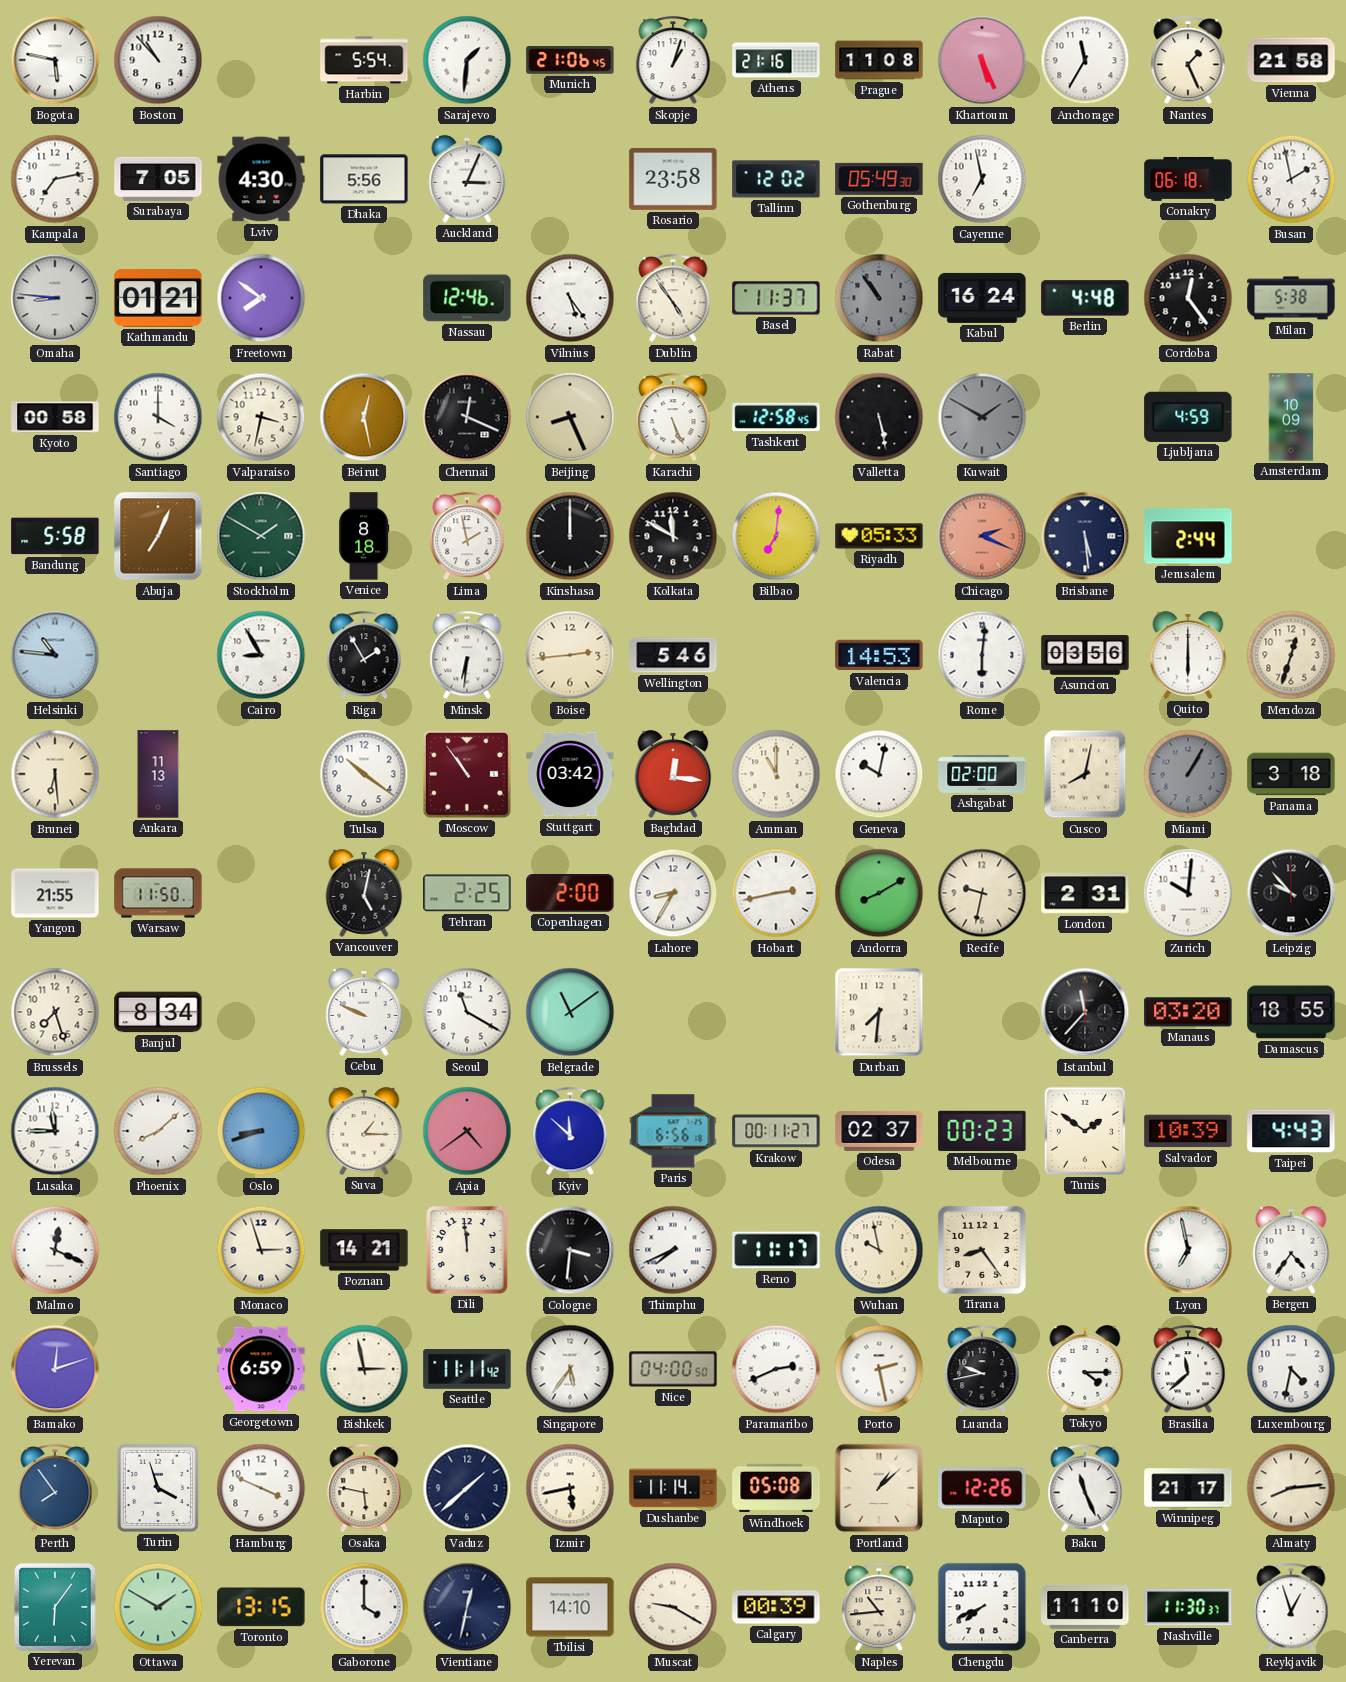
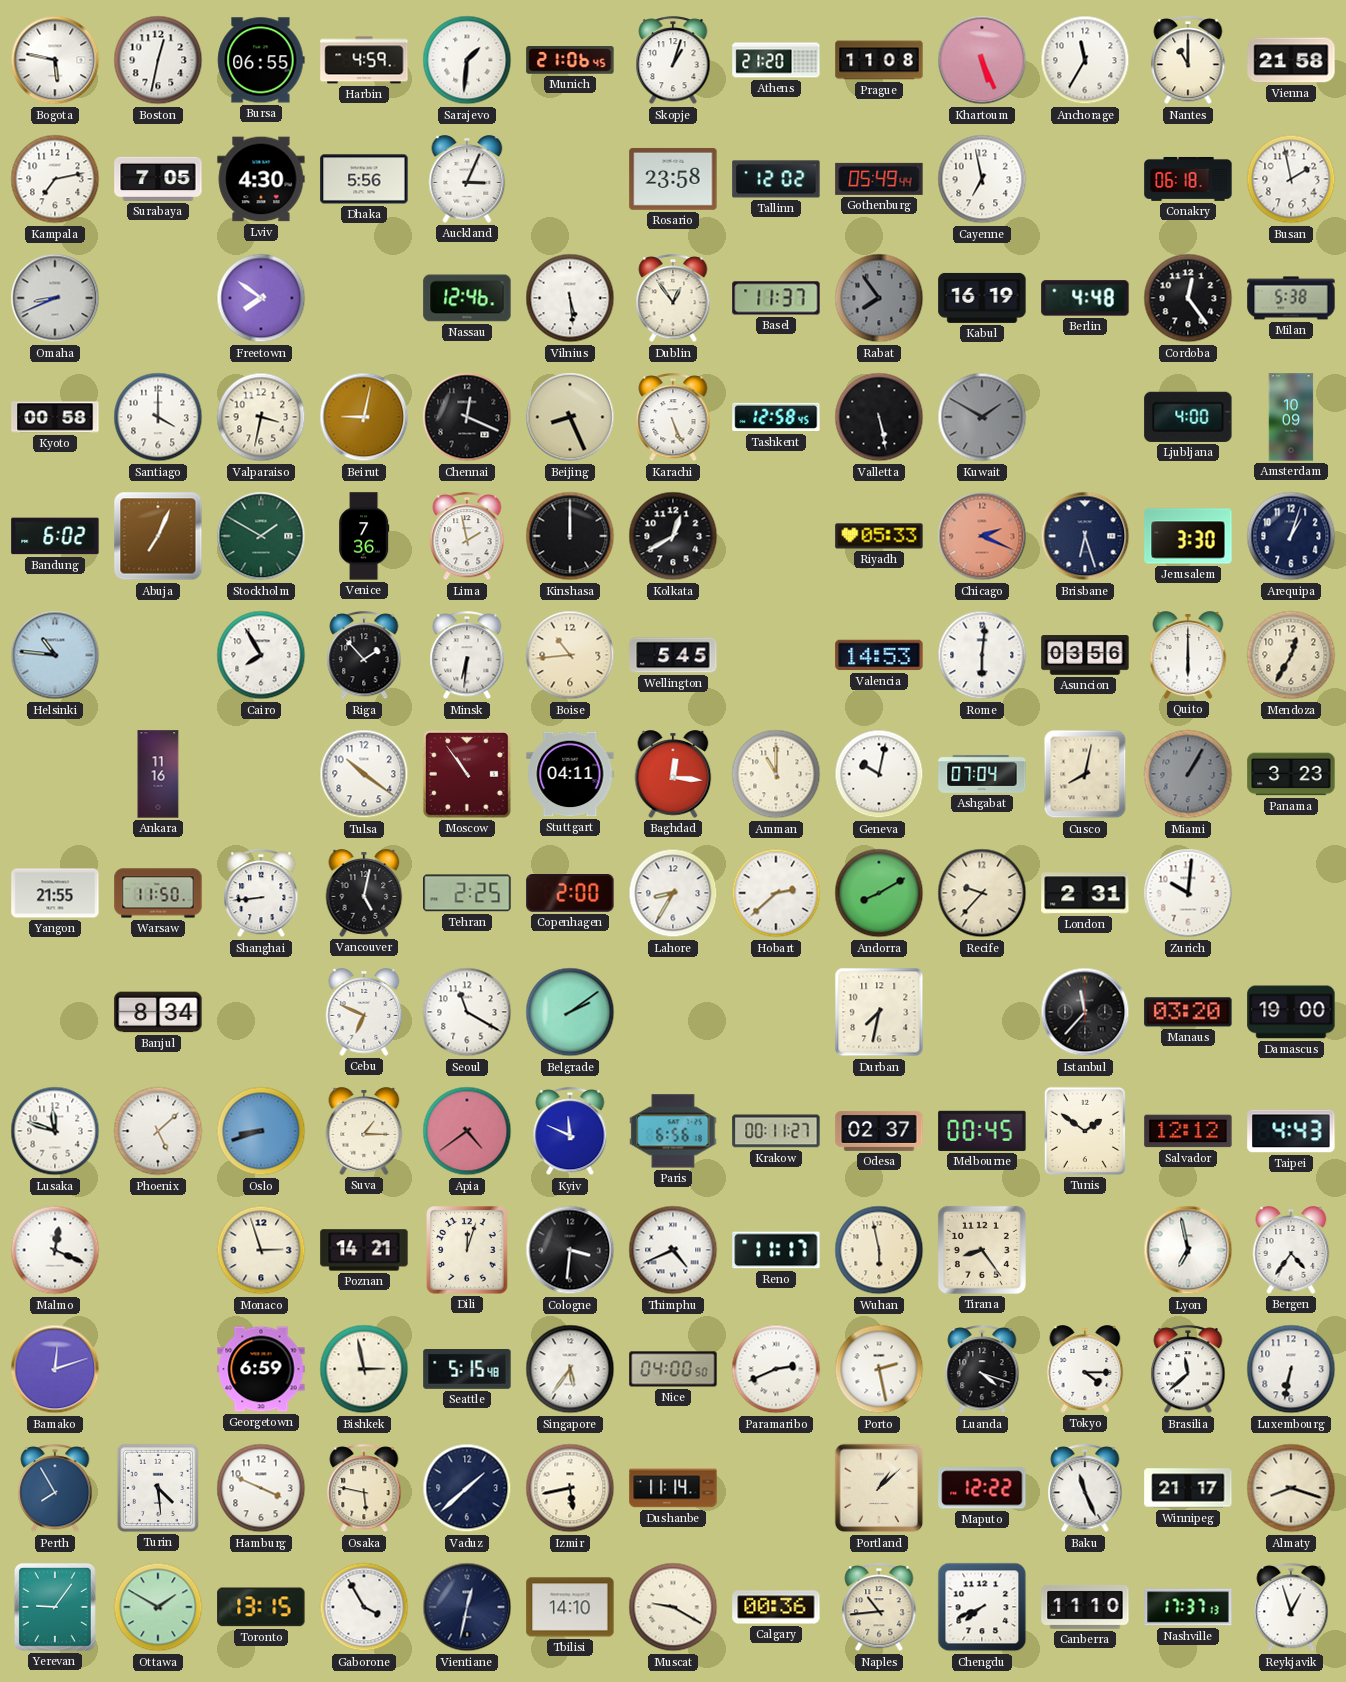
Boston: 10:53 -> 12:32 (158, 60)
Bursa: none -> 06:55 (261, 60)
Harbin: 5:54 -> 4:59 (364, 60)
Athens: 21:16 -> 21:20 (776, 60)
Nantes: 1:26 -> 11:00 (1188, 61)
Gothenburg: 05:49:30 -> 05:49:44 (879, 179)
Omaha: 8:46 -> 8:41 (55, 298)
Kathmandu: 01:21 -> none (158, 298)
Vilnius: 5:24 -> 5:29 (570, 298)
Dublin: 4:54 -> 12:54 (673, 299)
Rabat: 10:54 -> 7:54 (879, 298)
Kabul: 16:24 -> 16:19 (982, 298)
Beirut: 12:28 -> 9:02 (364, 417)
Ljubljana: 4:59 -> 4:00 (1188, 417)
Bandung: 5:58 -> 6:02 (55, 536)
Venice: 8:18 -> 7:36 (365, 536)
Kolkata: 11:50 -> 12:40 (673, 536)
Bilbao: 7:01 -> none (776, 536)
Brisbane: 5:29 -> 6:27 (1085, 536)
Jerusalem: 2:44 -> 3:30 (1188, 536)
Arequipa: none -> 1:03 (1291, 536)
Cairo: 8:55 -> 7:55 (261, 655)
Riga: 1:55 -> 1:53 (364, 656)
Boise: 2:44 -> 10:44 (570, 655)
Wellington: 5:46 -> 5:45 (673, 655)
Mendoza: 12:33 -> 12:35 (1291, 655)
Brunei: 6:29 -> none (55, 774)
Ankara: 11:13 -> 11:16 (158, 774)
Stuttgart: 03:42 -> 04:11 (570, 774)
Ashgabat: 02:00 -> 07:04 (982, 774)
Panama: 3:18 -> 3:23 (1291, 774)
Shanghai: none -> 8:44 (261, 894)
Hobart: 2:43 -> 2:38 (776, 893)
Recife: 9:32 -> 9:37 (982, 893)
Leipzig: 9:53 -> none (1291, 893)
Brussels: 7:27 -> none (55, 1012)
Cebu: 9:49 -> 6:49 (364, 1012)
Belgrade: 11:09 -> 2:09 (570, 1012)
Durban: 7:31 -> 7:32 (879, 1012)
Damascus: 18:55 -> 19:00 (1291, 1012)
Lusaka: 11:45 -> 11:48 (55, 1131)
Phoenix: 8:08 -> 5:08 (158, 1131)
Kyiv: 11:52 -> 11:49 (570, 1132)
Melbourne: 00:23 -> 00:45 (982, 1131)
Salvador: 10:39 -> 12:12 (1188, 1131)
Dili: 11:59 -> 12:03 (467, 1250)
Thimphu: 7:41 -> 4:41 (673, 1250)
Wuhan: 9:58 -> 5:58 (879, 1250)
Seattle: 11:11 -> 5:15 (467, 1370)
Luanda: 9:43 -> 4:18 (982, 1370)
Luxembourg: 4:32 -> 6:32 (1291, 1369)
Perth: 7:54 -> 7:55 (55, 1489)
Turin: 3:57 -> 4:29 (158, 1488)
Windhoek: 05:08 -> none (776, 1488)
Maputo: 12:26 -> 12:22 (982, 1488)
Almaty: 8:14 -> 8:18 (1291, 1488)
Yerevan: 6:06 -> 9:06 (55, 1608)
Gaborone: 4:00 -> 3:55 (364, 1607)
Calgary: 00:39 -> 00:36 (776, 1607)
Nashville: 11:30 -> 17:37 (1188, 1607)
